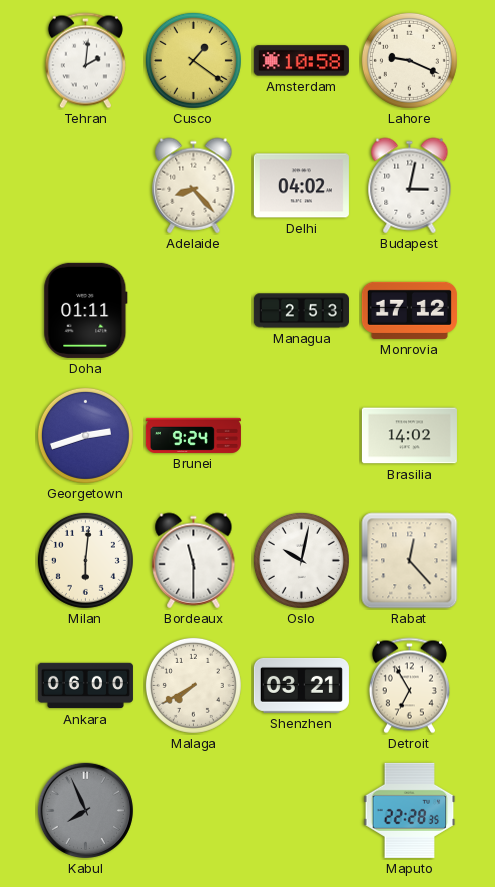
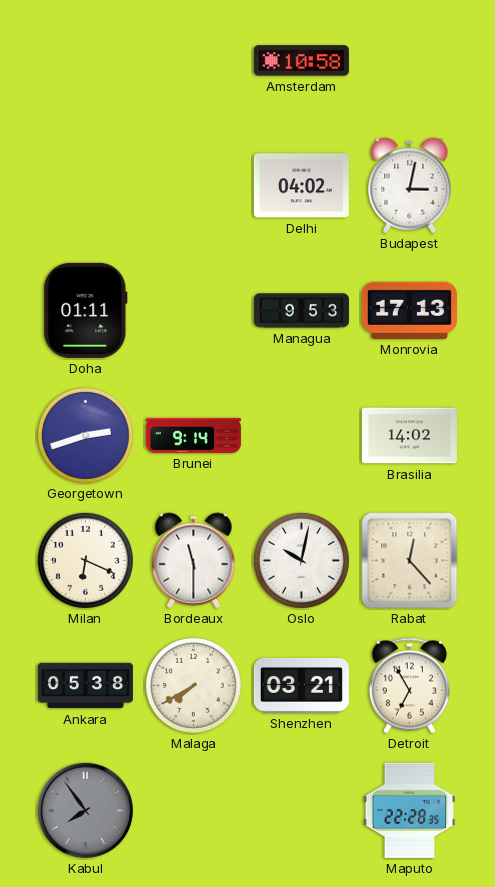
Tehran: 2:01 -> none (85, 61)
Cusco: 1:21 -> none (193, 60)
Lahore: 9:19 -> none (409, 60)
Adelaide: 8:23 -> none (194, 186)
Managua: 2:53 -> 9:53 (301, 311)
Monrovia: 17:12 -> 17:13 (409, 310)
Brunei: 9:24 -> 9:14 (193, 435)
Milan: 6:01 -> 6:19 (85, 560)
Ankara: 06:00 -> 05:38 (85, 686)
Kabul: 7:56 -> 7:54 (85, 810)
